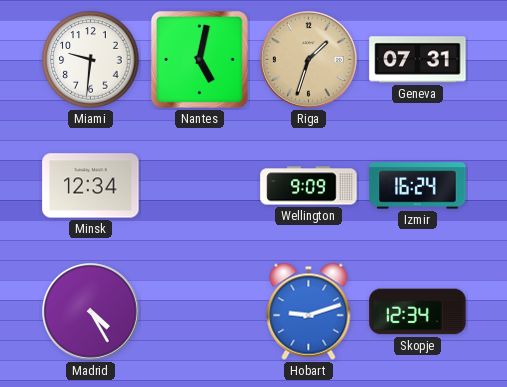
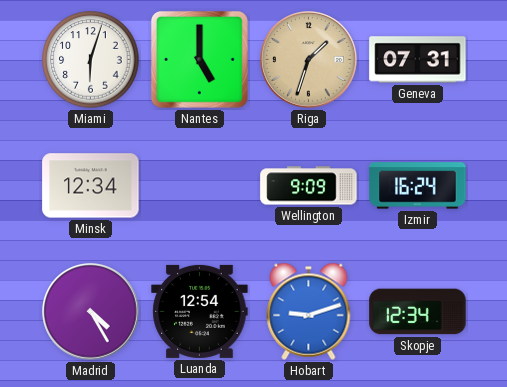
Miami: 9:31 -> 6:03 (91, 60)
Nantes: 5:02 -> 5:00 (199, 59)
Luanda: none -> 12:54 (200, 311)
